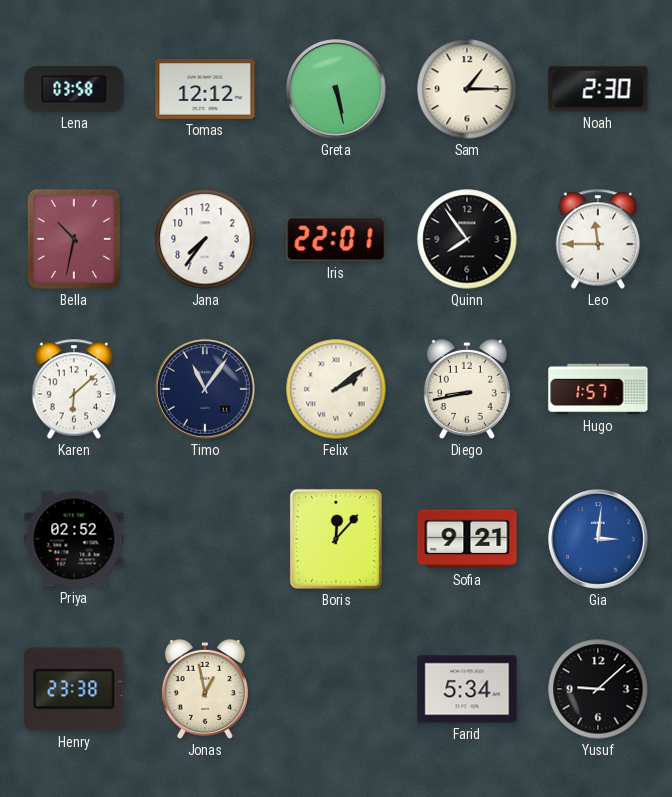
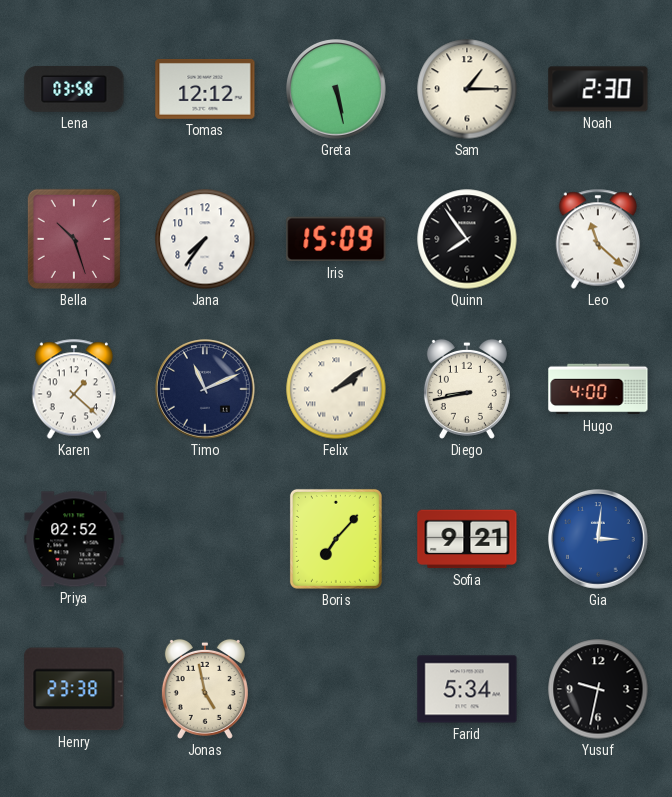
Bella: 10:32 -> 10:27 (74, 239)
Iris: 22:01 -> 15:09 (336, 239)
Leo: 11:45 -> 11:22 (598, 239)
Karen: 6:08 -> 1:22 (74, 389)
Timo: 11:06 -> 11:11 (205, 389)
Hugo: 1:57 -> 4:00 (598, 389)
Boris: 12:07 -> 7:07 (336, 539)
Jonas: 12:58 -> 4:58 (205, 689)
Yusuf: 9:08 -> 9:32 (598, 689)
